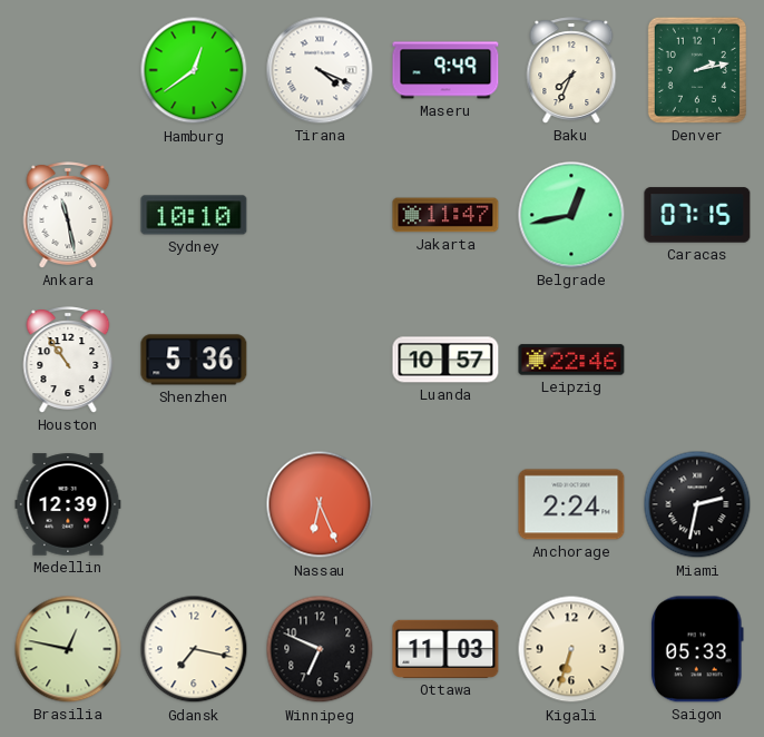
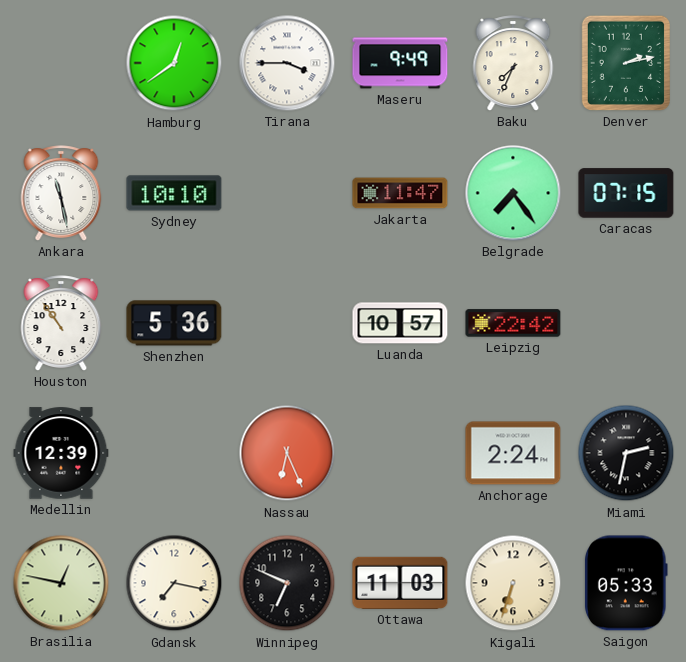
Tirana: 4:19 -> 3:45 (287, 63)
Belgrade: 12:43 -> 7:24 (513, 193)
Leipzig: 22:46 -> 22:42 (513, 323)
